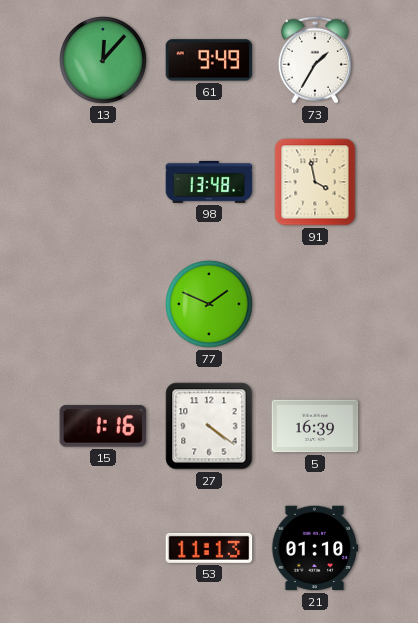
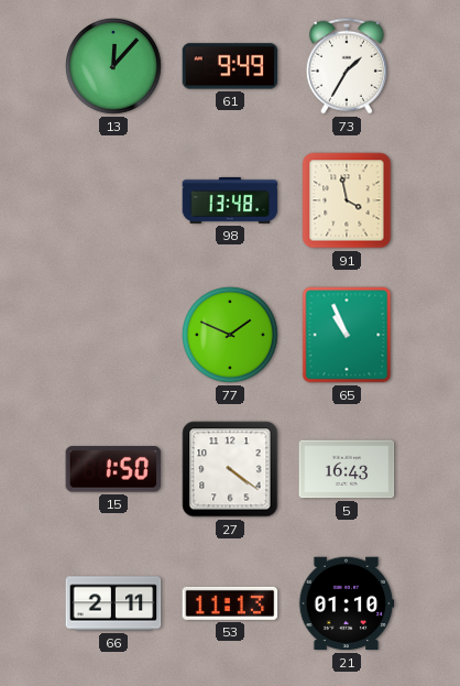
65: none -> 10:56 (347, 335)
15: 1:16 -> 1:50 (113, 469)
5: 16:39 -> 16:43 (347, 469)
66: none -> 2:11 (113, 603)
